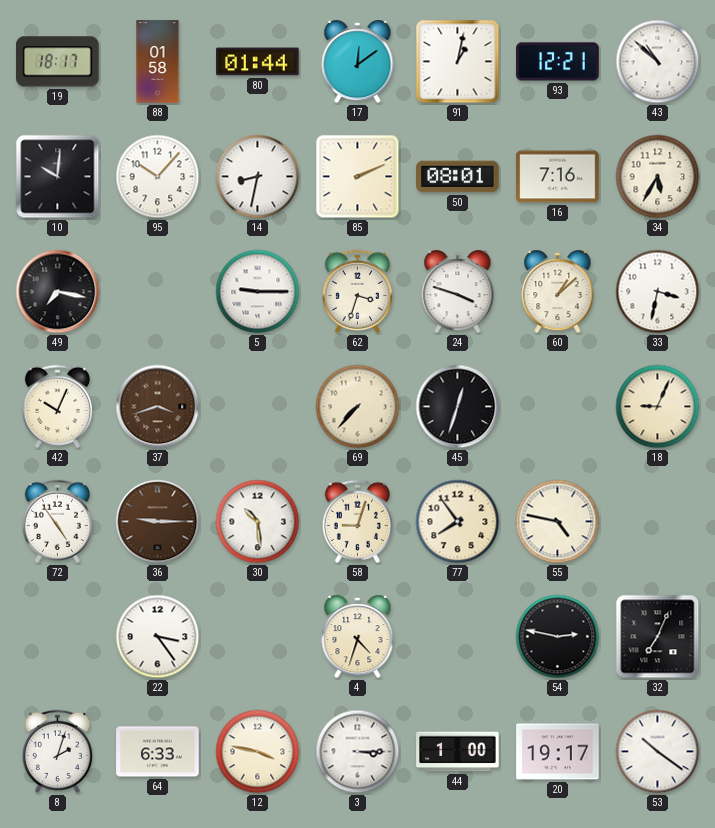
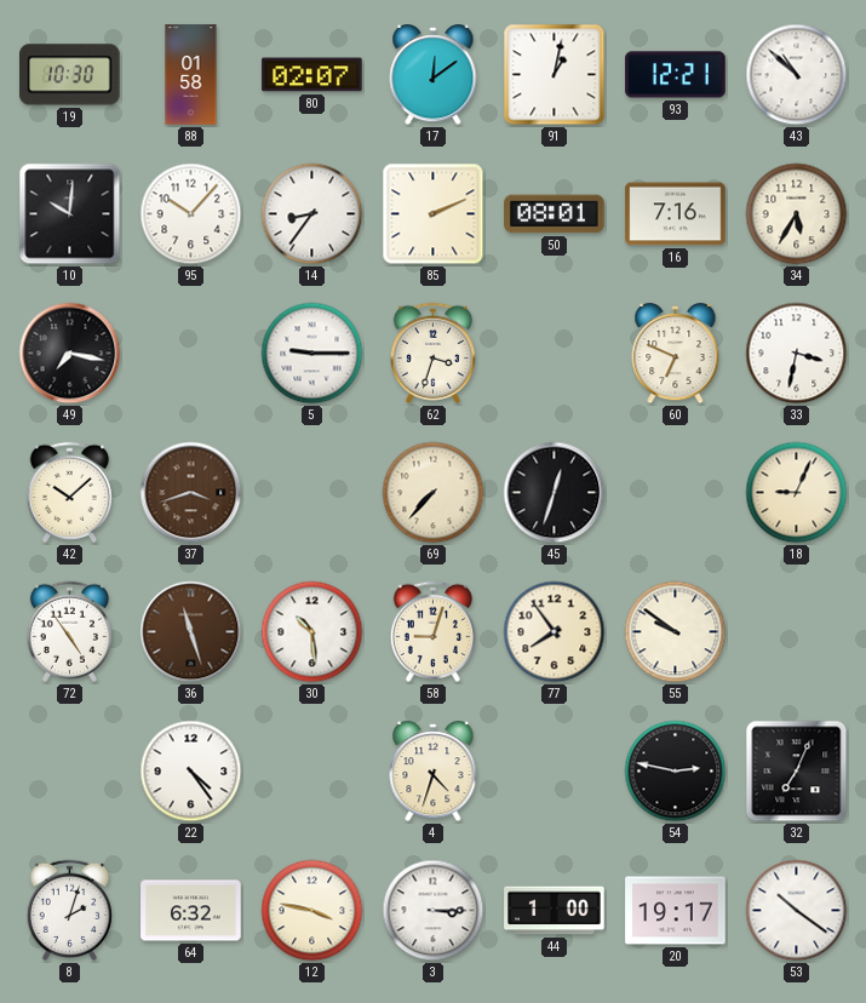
19: 18:17 -> 10:30 (70, 75)
80: 01:44 -> 02:07 (312, 75)
14: 8:32 -> 8:36 (312, 214)
24: 3:48 -> none (458, 292)
60: 1:08 -> 6:49 (676, 354)
42: 10:04 -> 10:08 (69, 492)
36: 9:15 -> 11:27 (191, 632)
55: 4:47 -> 9:51 (676, 632)
22: 3:24 -> 4:24 (191, 772)
64: 6:33 -> 6:32 (191, 911)
